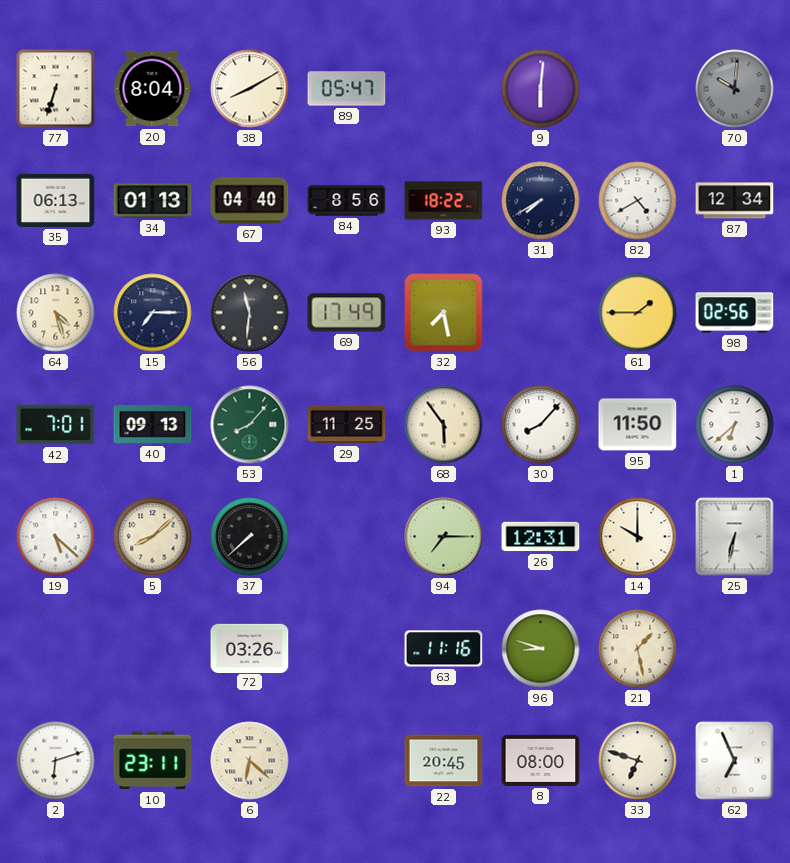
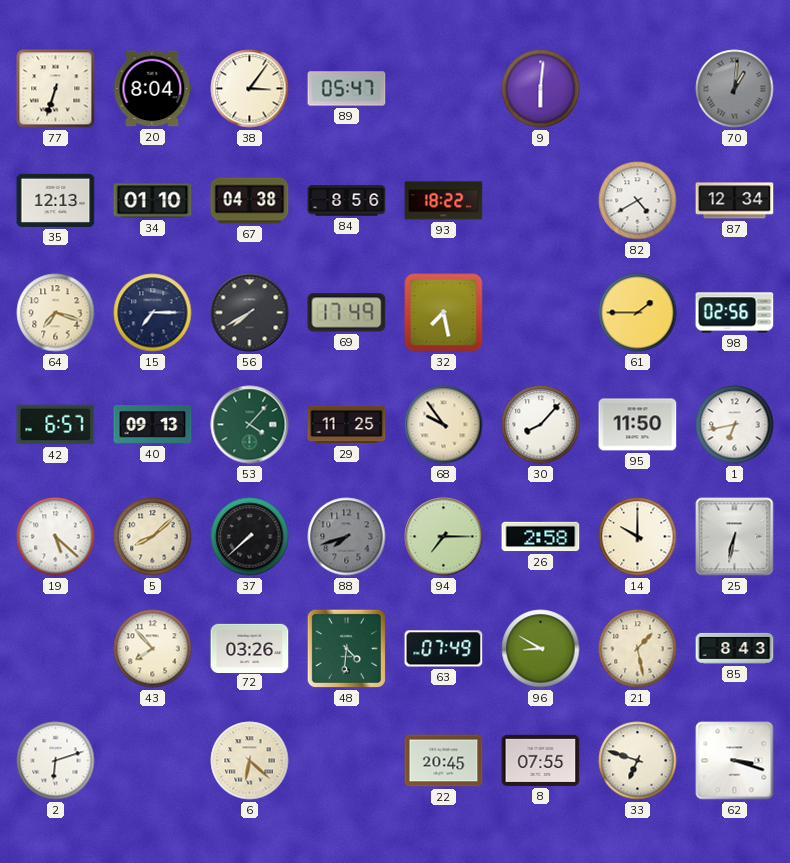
38: 8:10 -> 3:06 (250, 89)
70: 10:01 -> 1:01 (735, 89)
35: 06:13 -> 12:13 (56, 200)
34: 01:13 -> 01:10 (153, 201)
67: 04:40 -> 04:38 (250, 201)
31: 7:40 -> none (541, 201)
64: 4:27 -> 7:18 (56, 313)
56: 11:31 -> 7:40 (250, 313)
42: 7:01 -> 6:57 (56, 425)
53: 8:07 -> 4:07 (250, 425)
68: 5:54 -> 9:54 (444, 425)
1: 6:38 -> 6:43 (735, 425)
88: none -> 7:42 (347, 537)
26: 12:31 -> 2:58 (541, 537)
43: none -> 7:53 (153, 649)
48: none -> 4:31 (346, 648)
63: 11:16 -> 07:49 (444, 649)
96: 8:48 -> 8:50 (541, 649)
85: none -> 8:43 (735, 648)
10: 23:11 -> none (153, 761)
8: 08:00 -> 07:55 (541, 760)
62: 6:56 -> 3:18 (735, 761)
